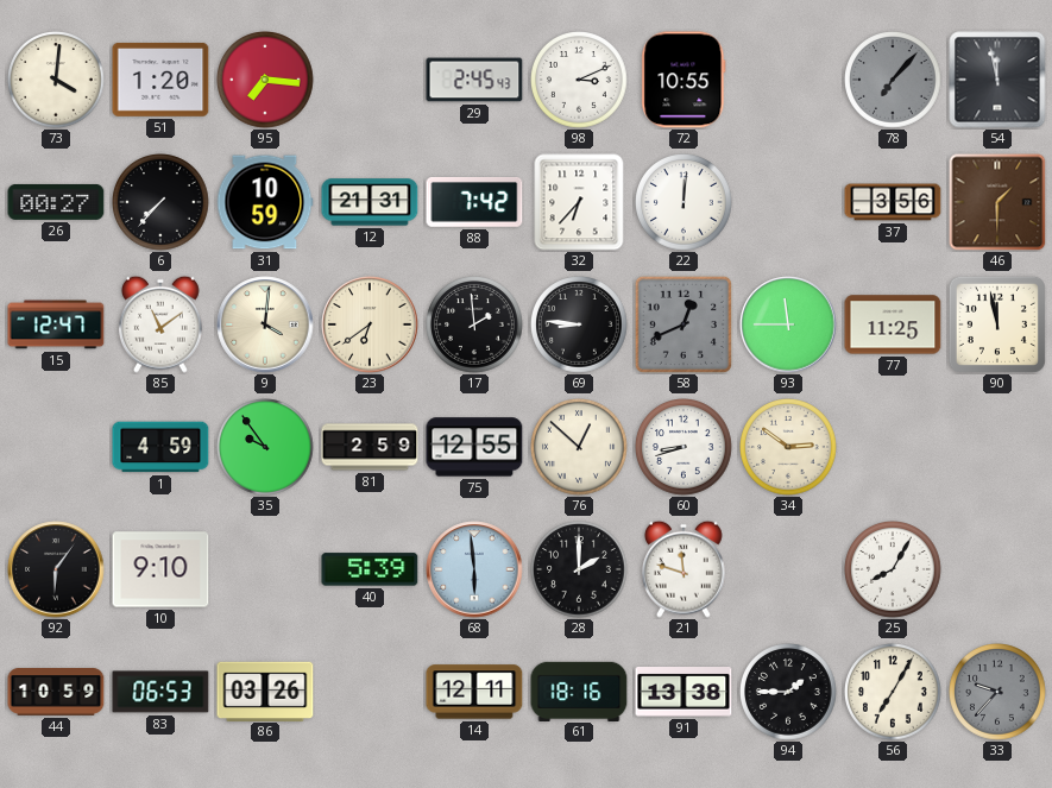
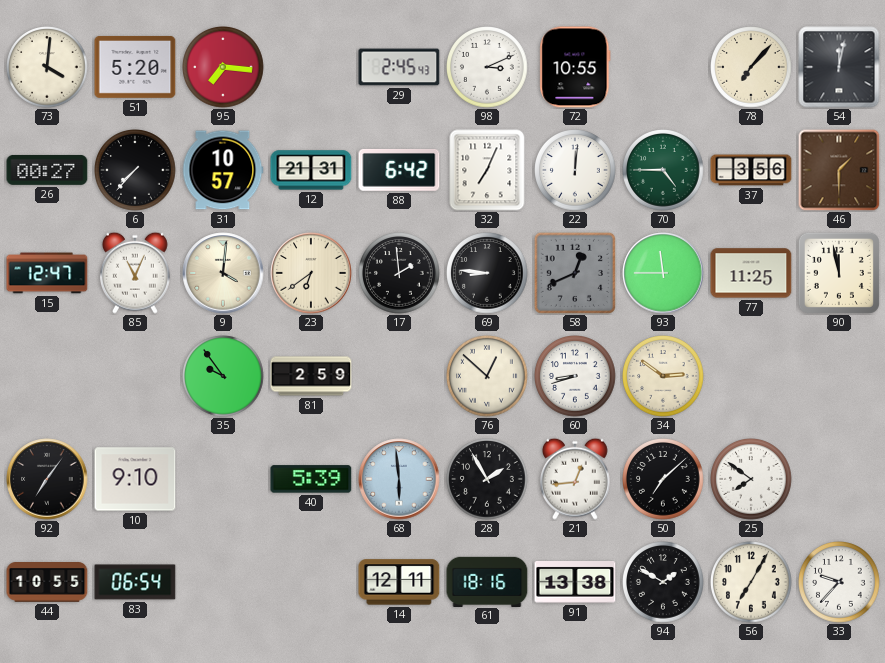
51: 1:20 -> 5:20 (135, 67)
78 dial: grey -> cream (751, 67)
54: 11:58 -> 12:02 (839, 67)
31: 10:59 -> 10:57 (223, 170)
88: 7:42 -> 6:42 (399, 170)
32: 6:37 -> 7:04 (487, 170)
70: none -> 4:45 (663, 170)
85: 11:09 -> 11:04 (135, 273)
1: 4:59 -> none (160, 447)
75: 12:55 -> none (474, 447)
92: 6:06 -> 7:06 (47, 479)
28: 2:00 -> 1:55 (487, 479)
21: 11:48 -> 12:44 (575, 479)
50: none -> 7:08 (663, 479)
25: 8:05 -> 7:51 (751, 479)
44: 10:59 -> 10:55 (47, 583)
83: 06:53 -> 06:54 (135, 582)
86: 03:26 -> none (265, 691)
94: 1:45 -> 1:50 (663, 582)
33 dial: grey -> white (839, 582)
